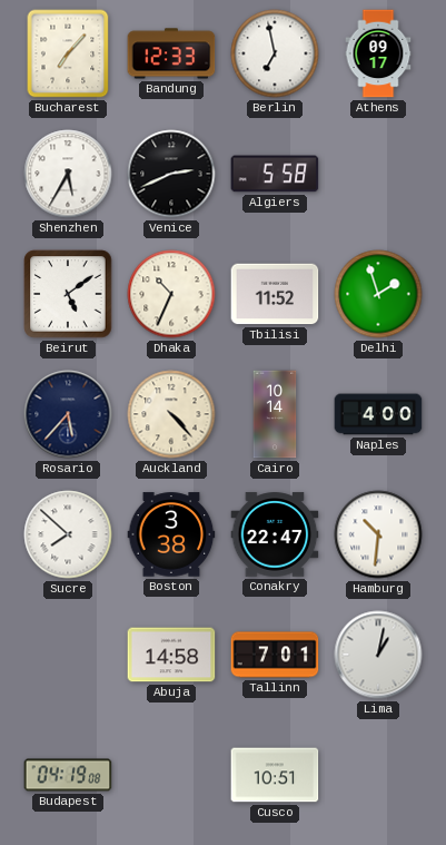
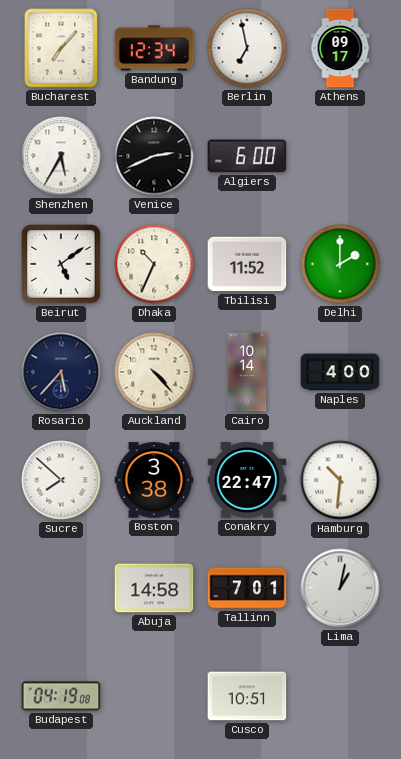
Bandung: 12:33 -> 12:34 (154, 48)
Algiers: 5:58 -> 6:00 (247, 156)
Delhi: 1:57 -> 2:00 (340, 264)
